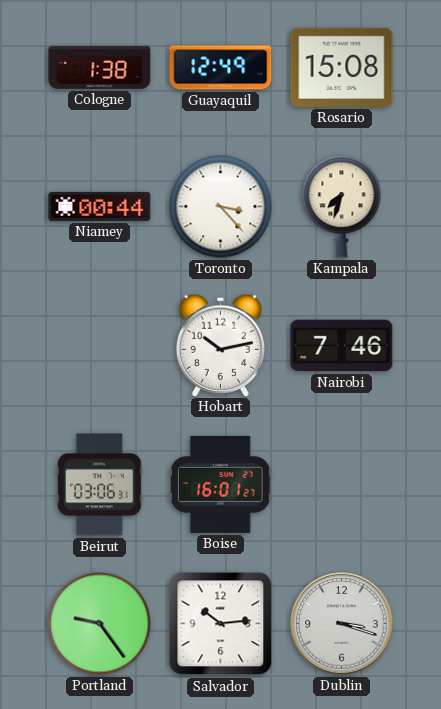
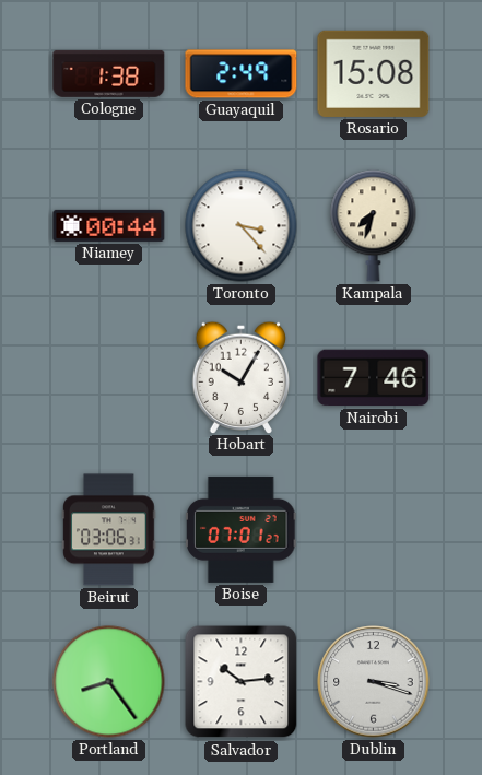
Guayaquil: 12:49 -> 2:49 (242, 74)
Hobart: 10:13 -> 10:05 (240, 377)
Boise: 16:01 -> 07:01 (242, 529)
Portland: 9:24 -> 8:24 (109, 682)
